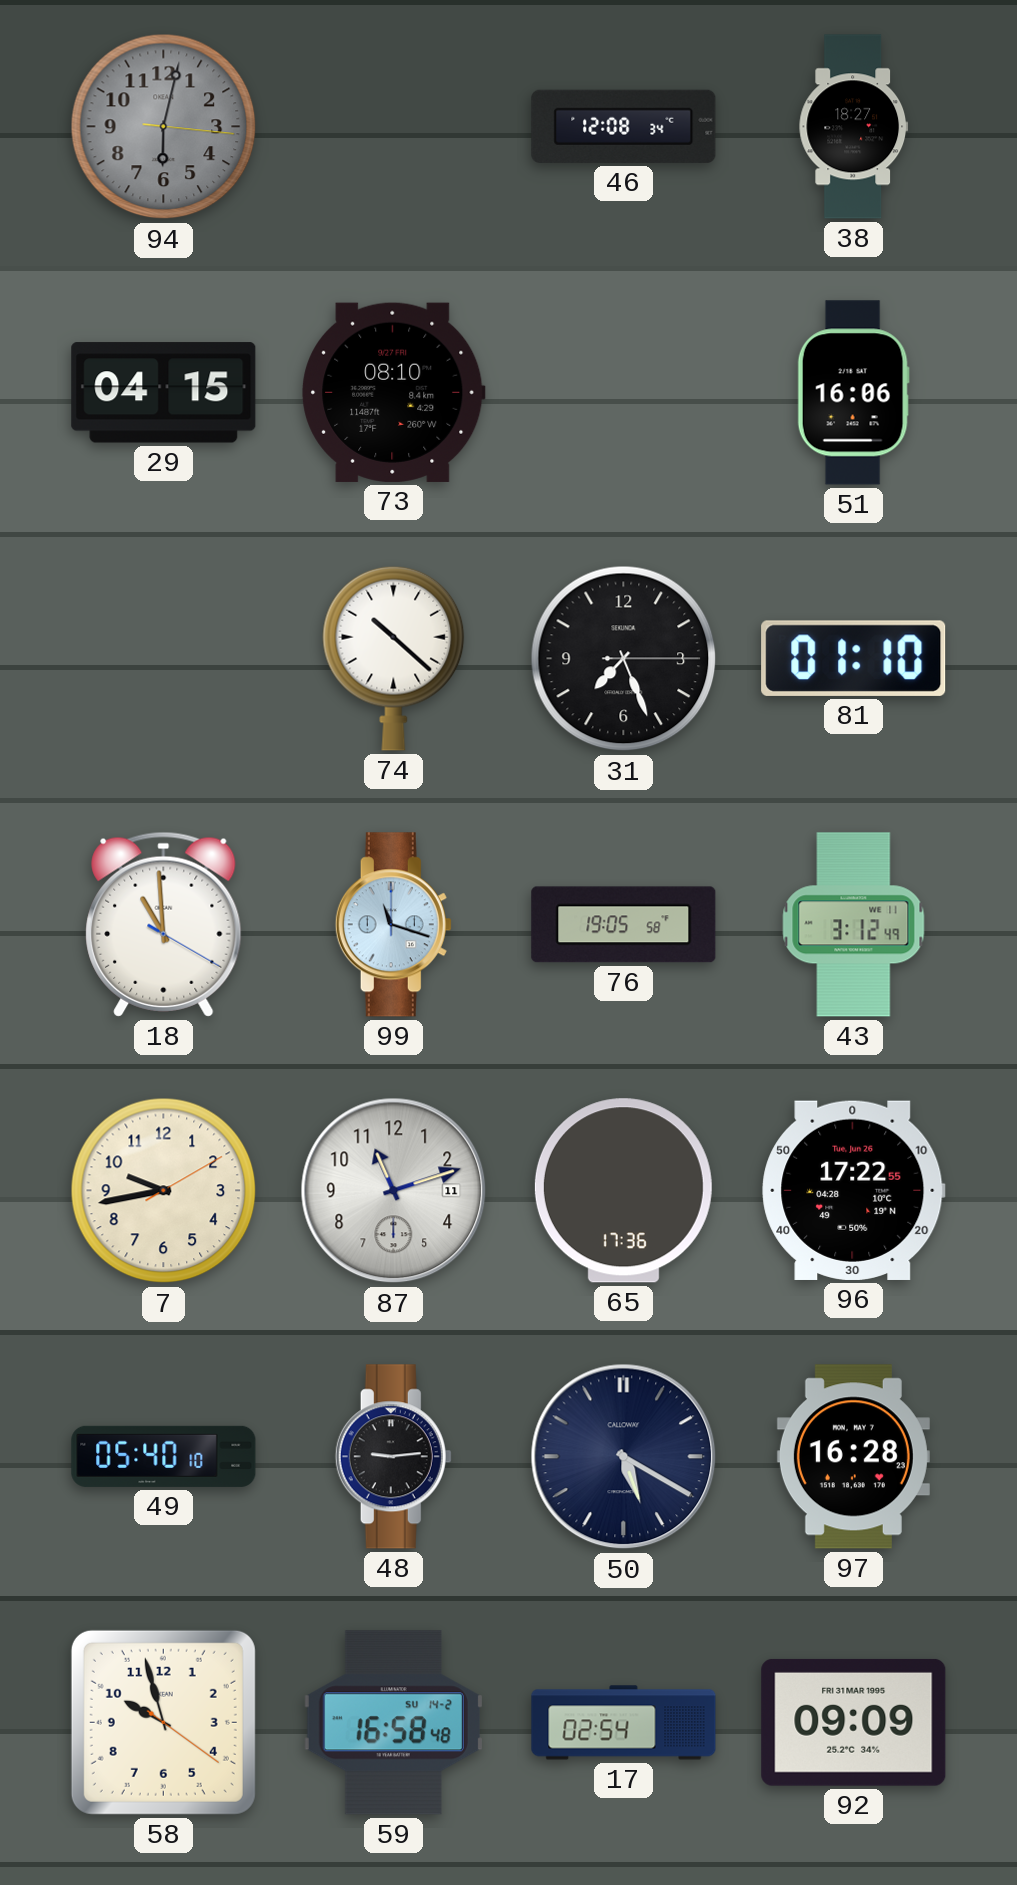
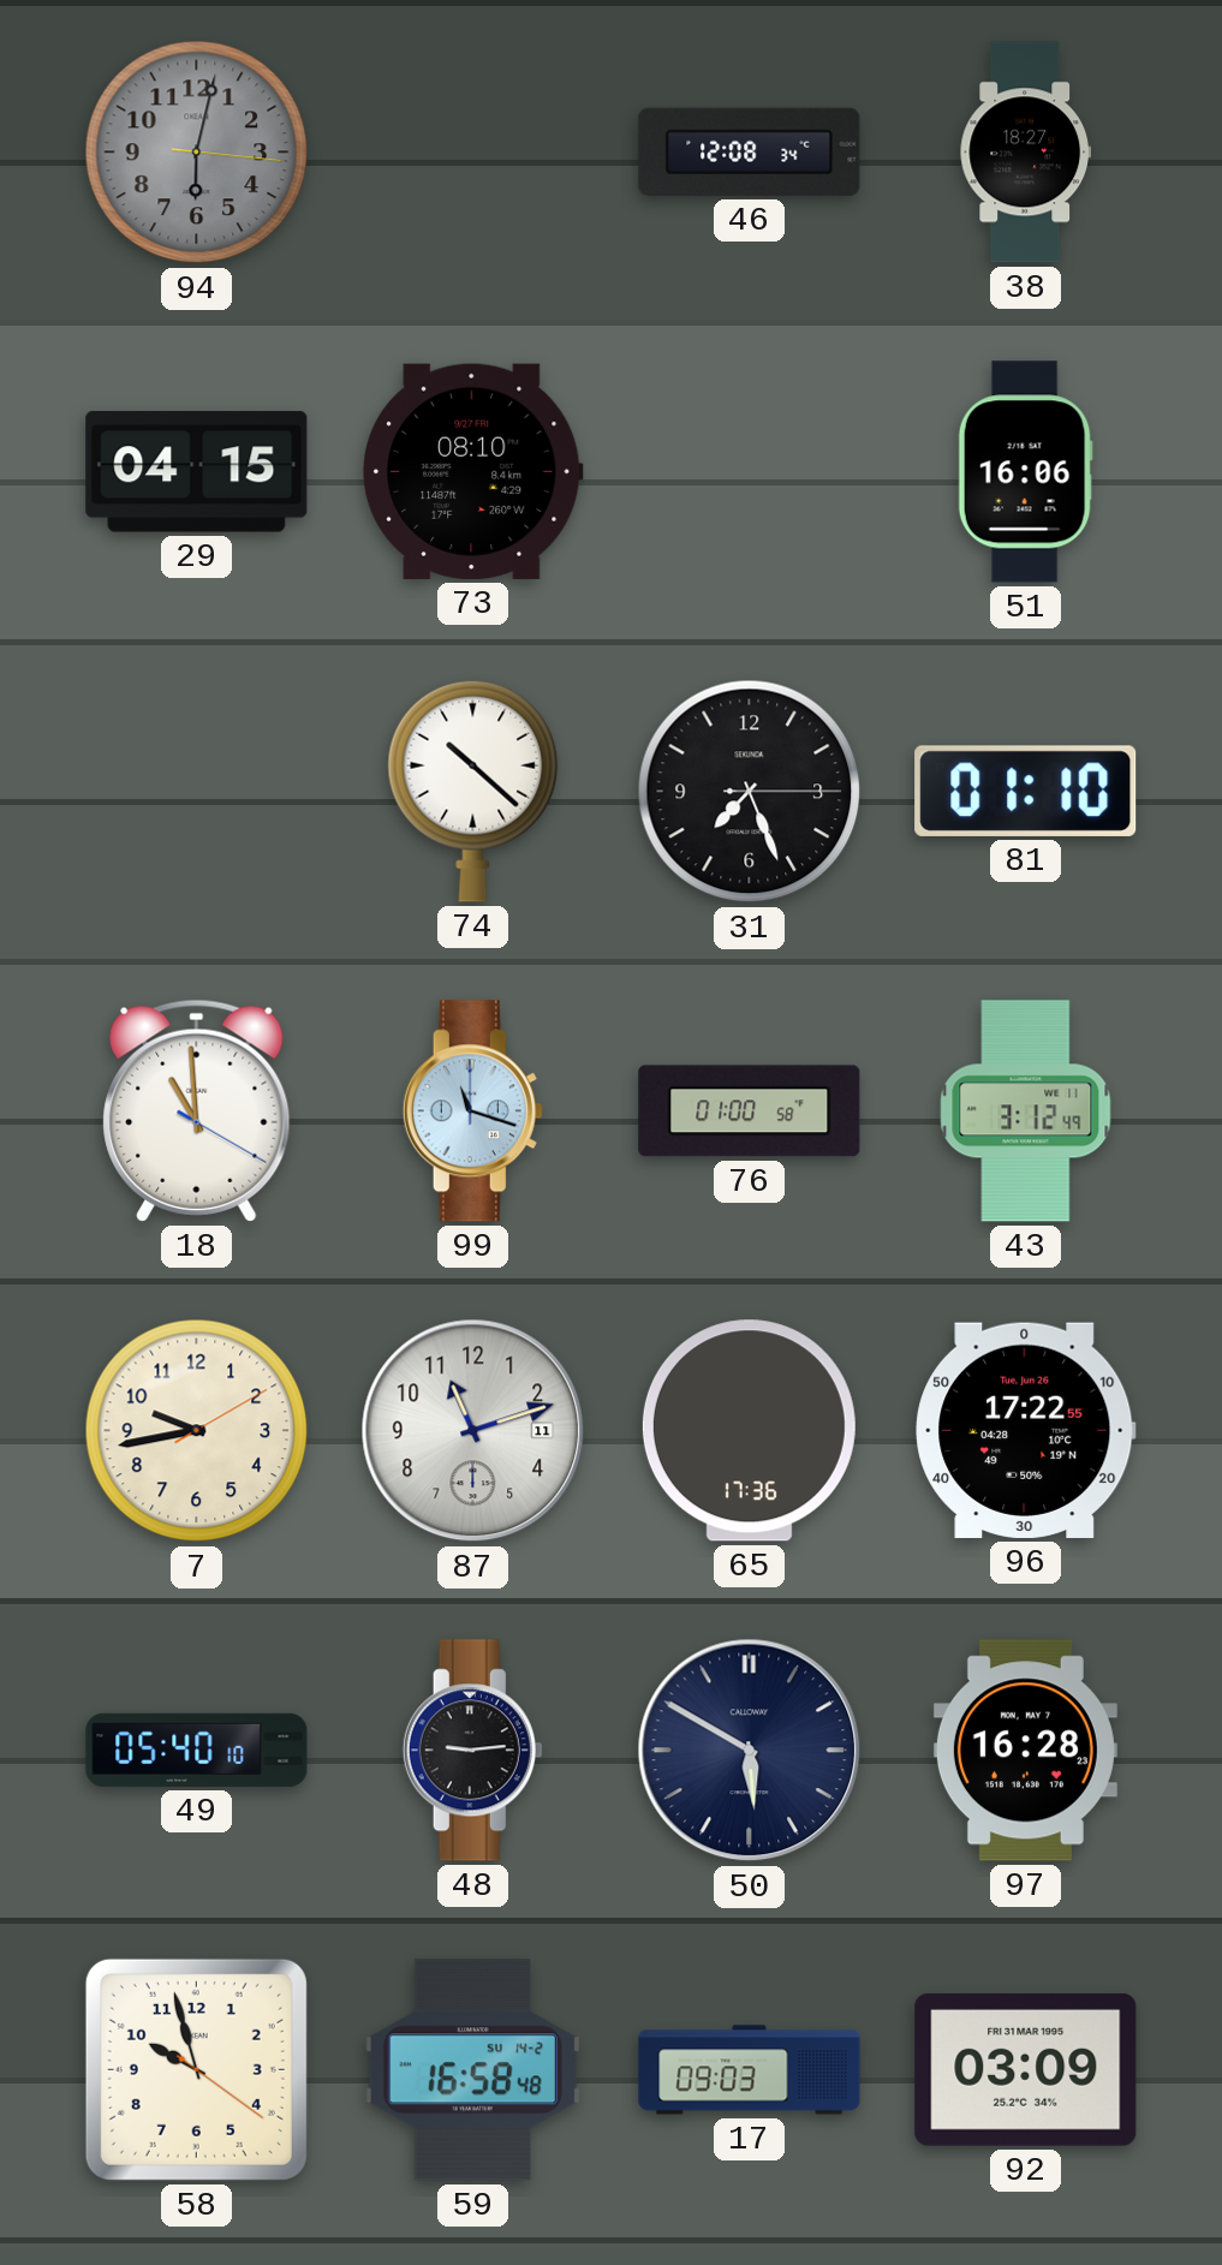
76: 19:05 -> 01:00 (750, 1111)
50: 5:20 -> 5:50 (750, 1751)
17: 02:54 -> 09:03 (750, 2070)
92: 09:09 -> 03:09 (1026, 2069)
